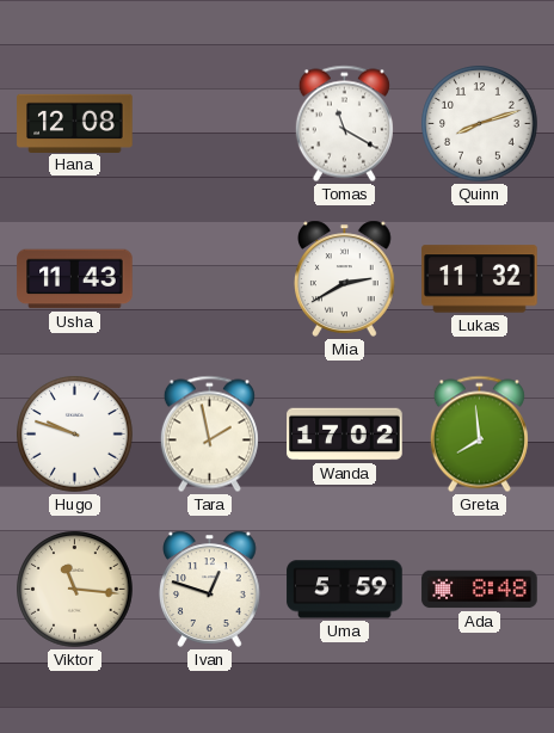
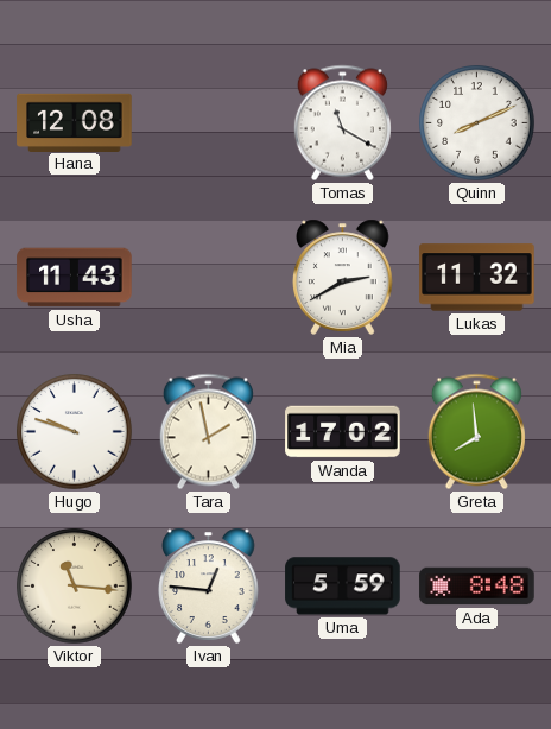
Quinn: 8:12 -> 8:11 (477, 123)
Ivan: 12:48 -> 12:46 (209, 585)
